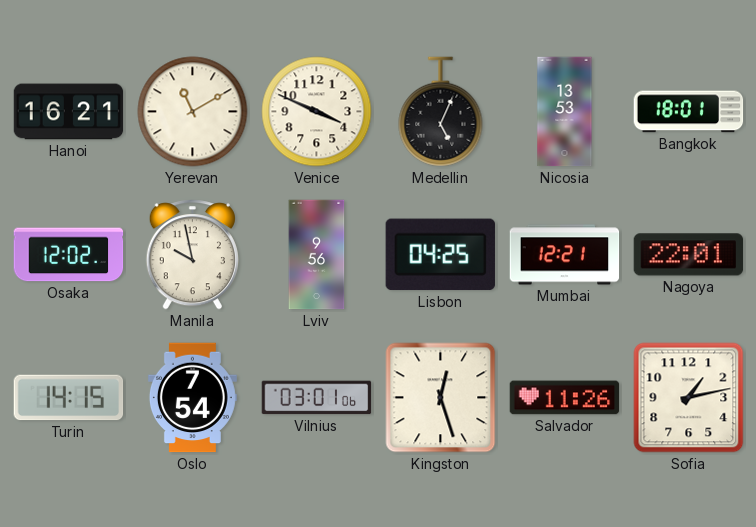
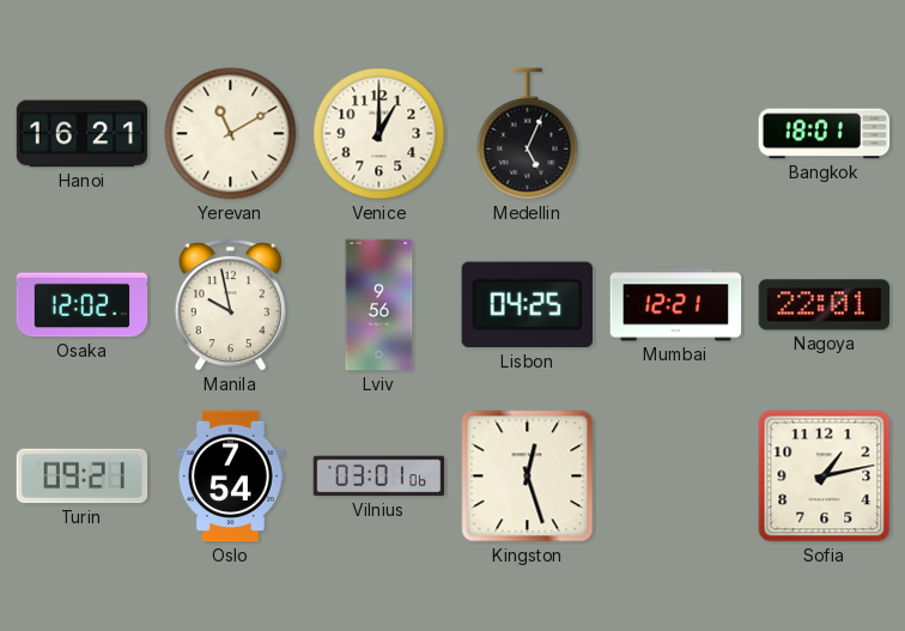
Venice: 3:49 -> 1:00 (379, 134)
Nicosia: 13:53 -> none (565, 112)
Turin: 14:15 -> 09:21 (83, 477)
Salvador: 11:26 -> none (565, 398)
